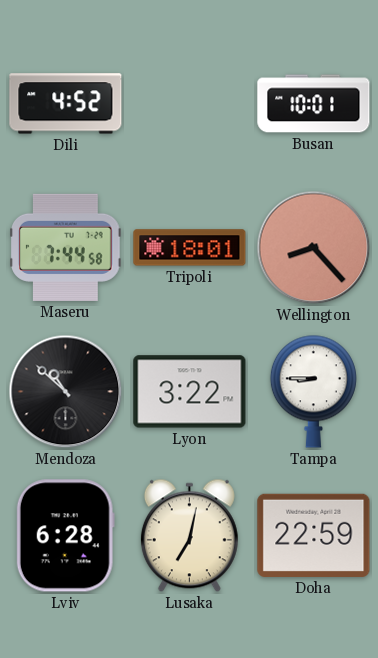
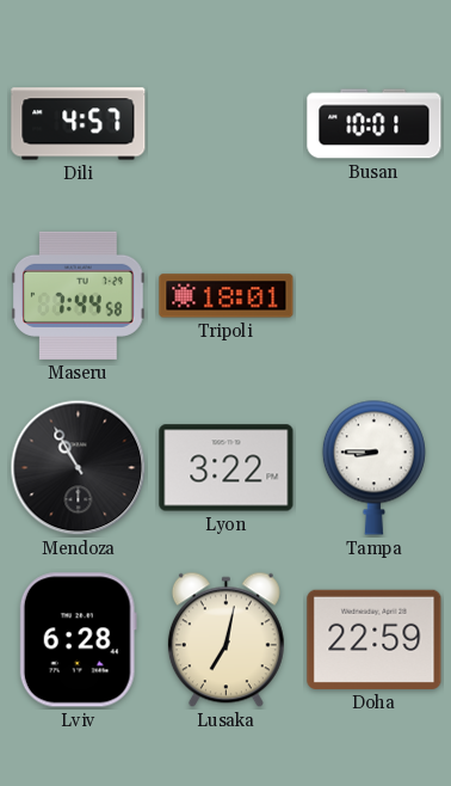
Dili: 4:52 -> 4:57 (79, 124)
Wellington: 8:23 -> none (314, 248)
Mendoza: 10:52 -> 10:55 (79, 468)
